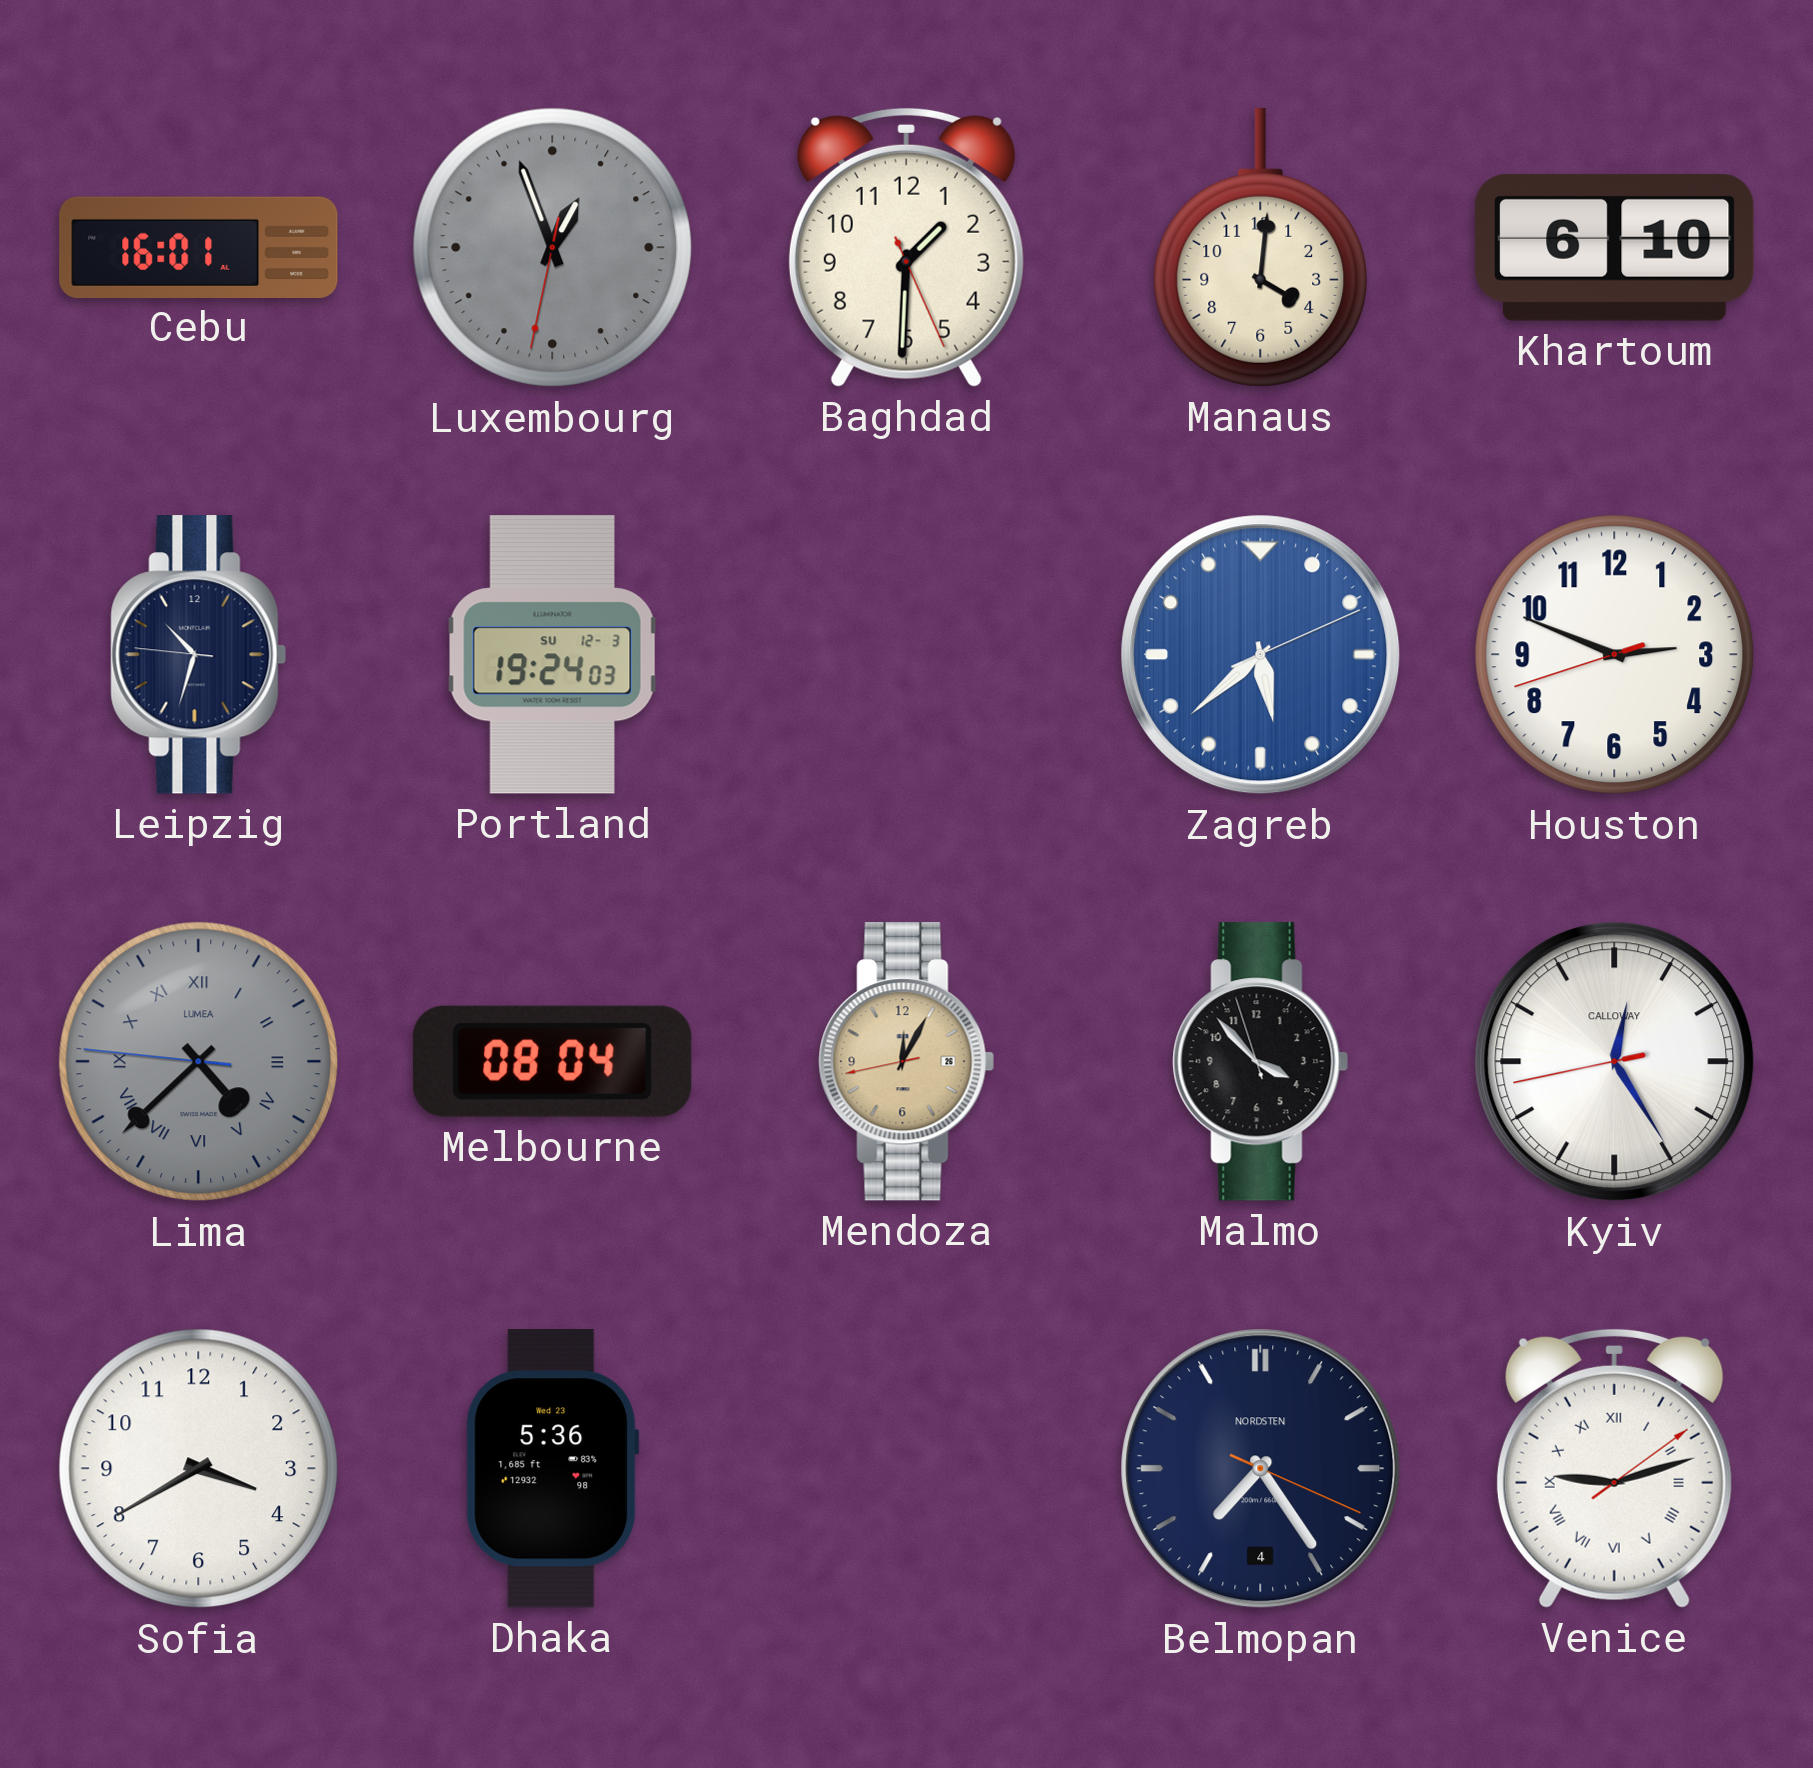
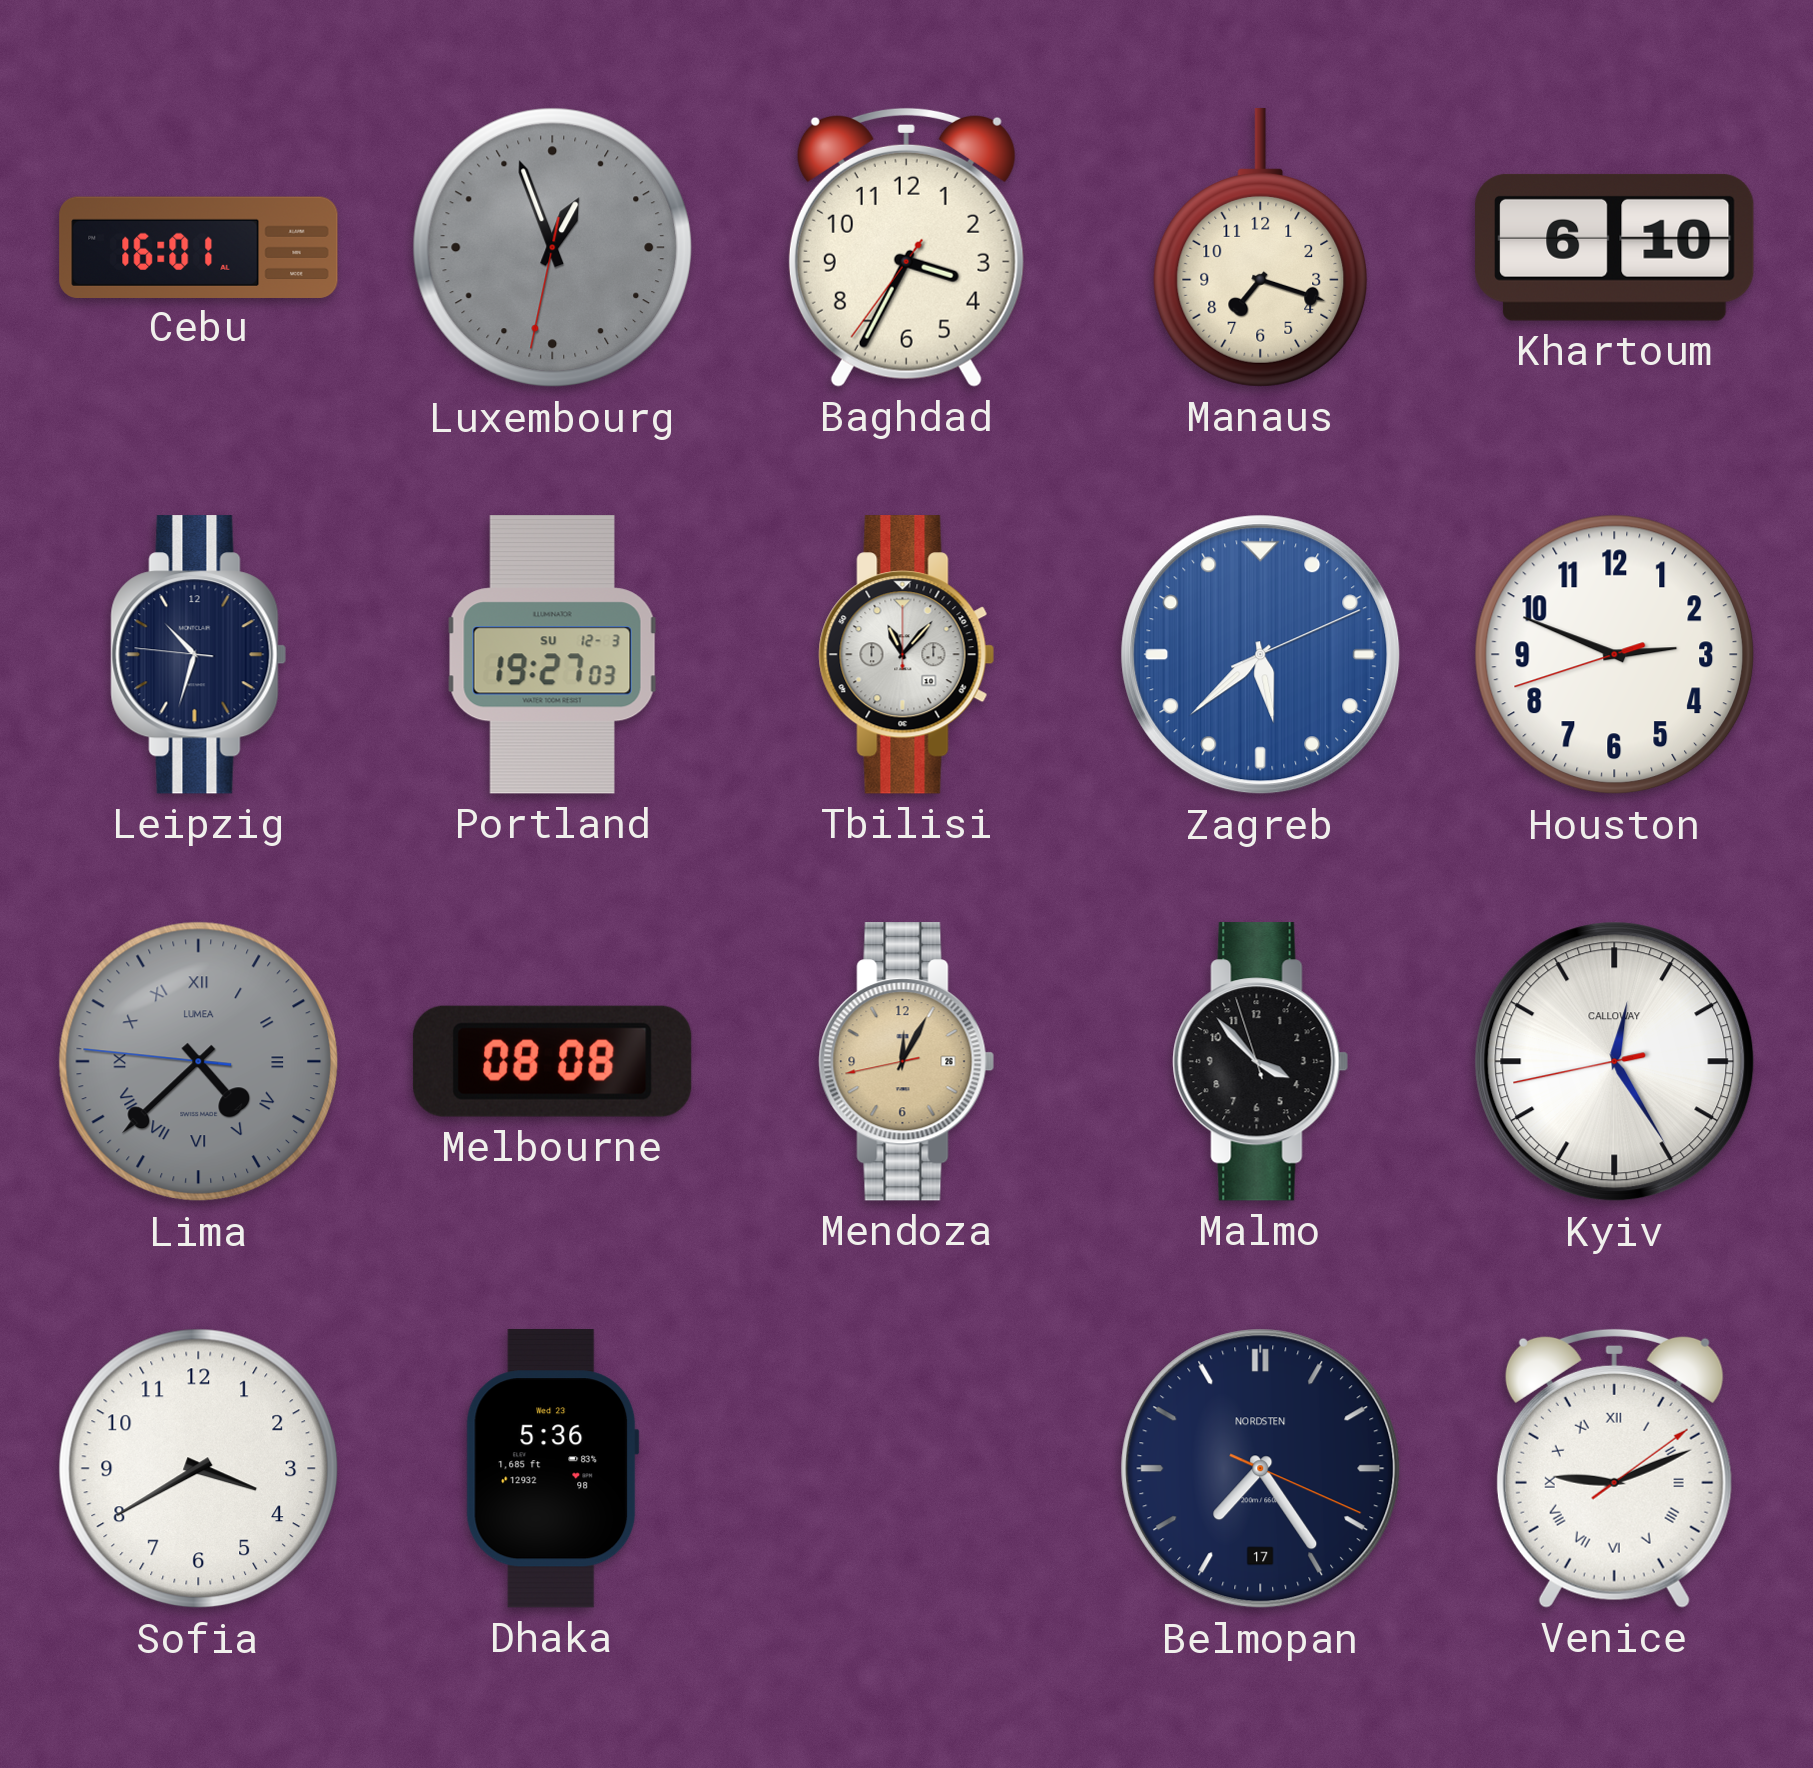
Baghdad: 1:30 -> 3:34 (906, 247)
Manaus: 4:01 -> 7:18 (1261, 248)
Portland: 19:24 -> 19:27 (553, 655)
Tbilisi: none -> 11:07 (907, 655)
Melbourne: 08:04 -> 08:08 (552, 1061)
Belmopan date: 4 -> 17 (1261, 1469)
Venice: 9:12 -> 9:11 (1614, 1468)
